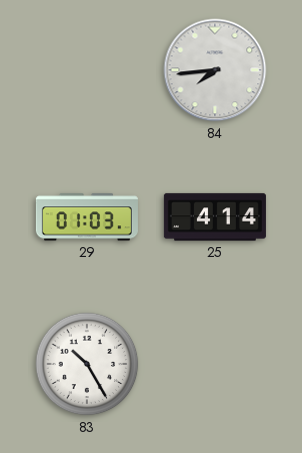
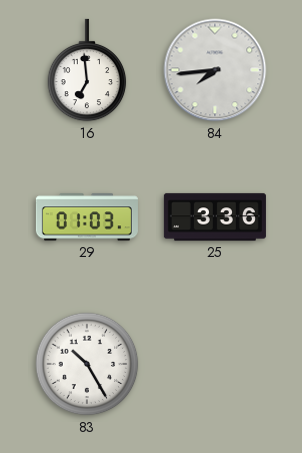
16: none -> 6:59 (87, 70)
25: 4:14 -> 3:36 (215, 217)
